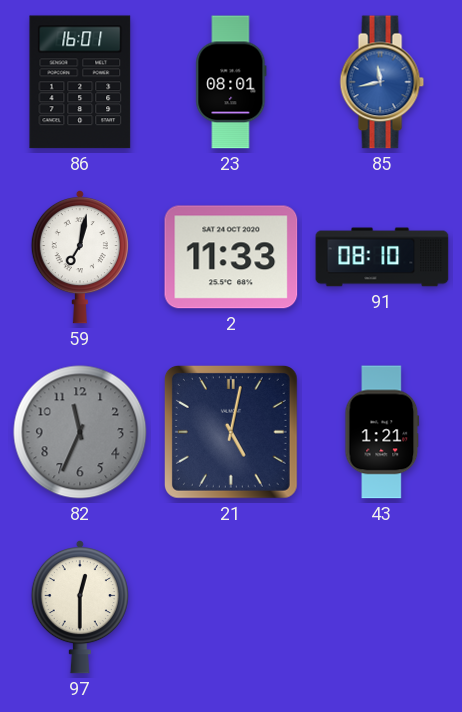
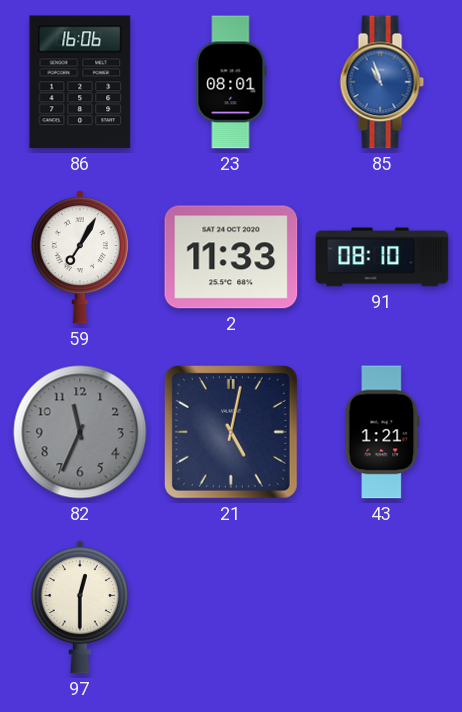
86: 16:01 -> 16:06 (80, 82)
85: 11:43 -> 10:57 (382, 82)
59: 7:02 -> 7:05 (80, 257)
